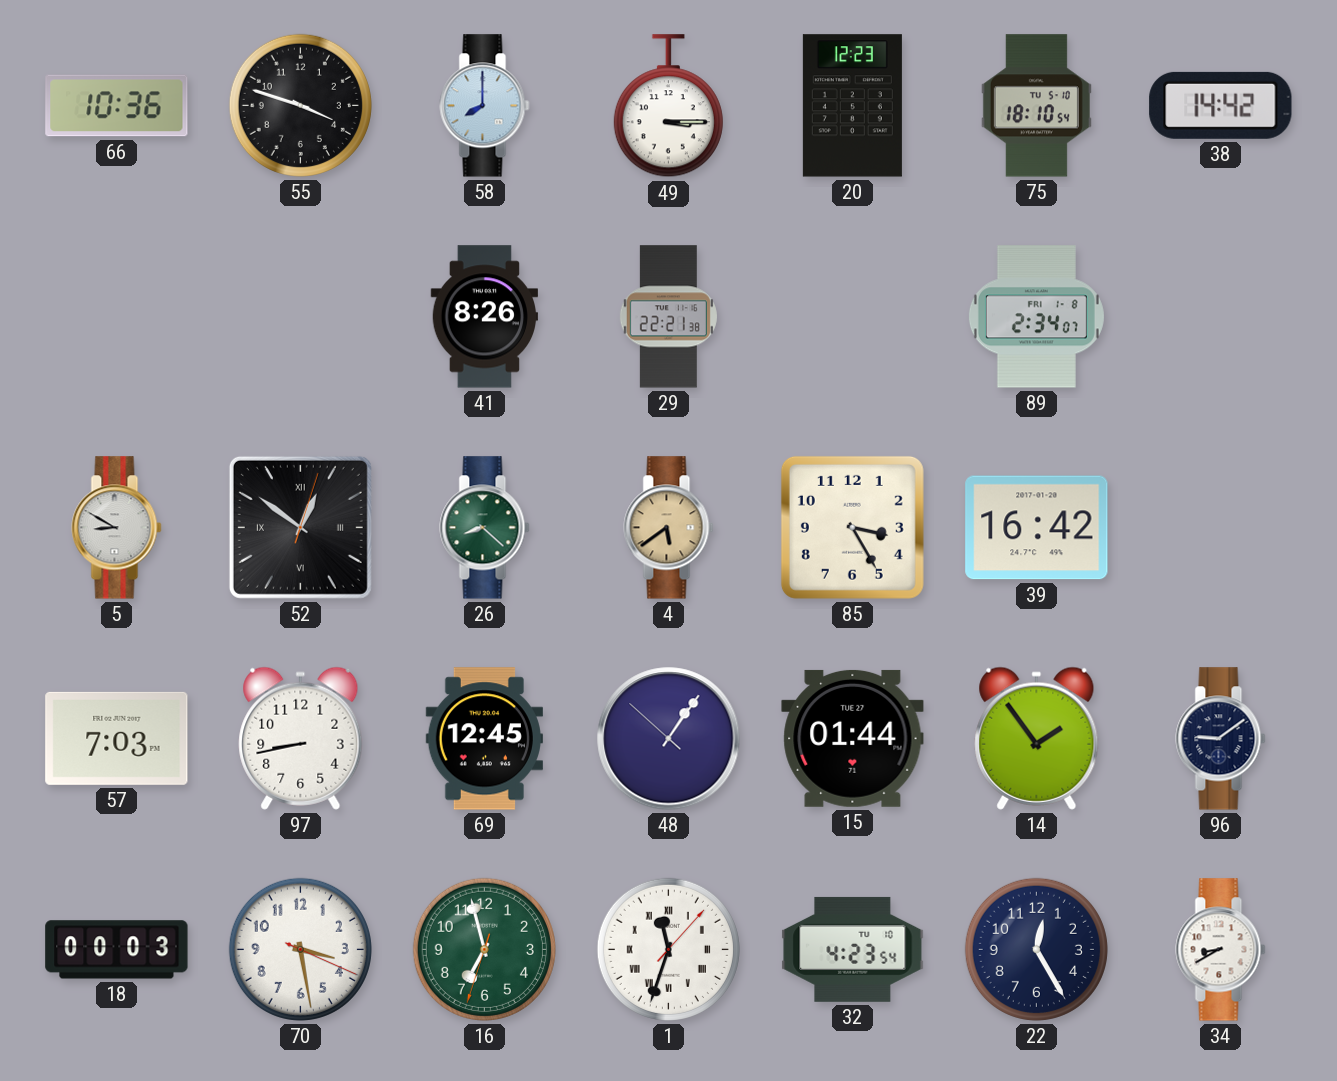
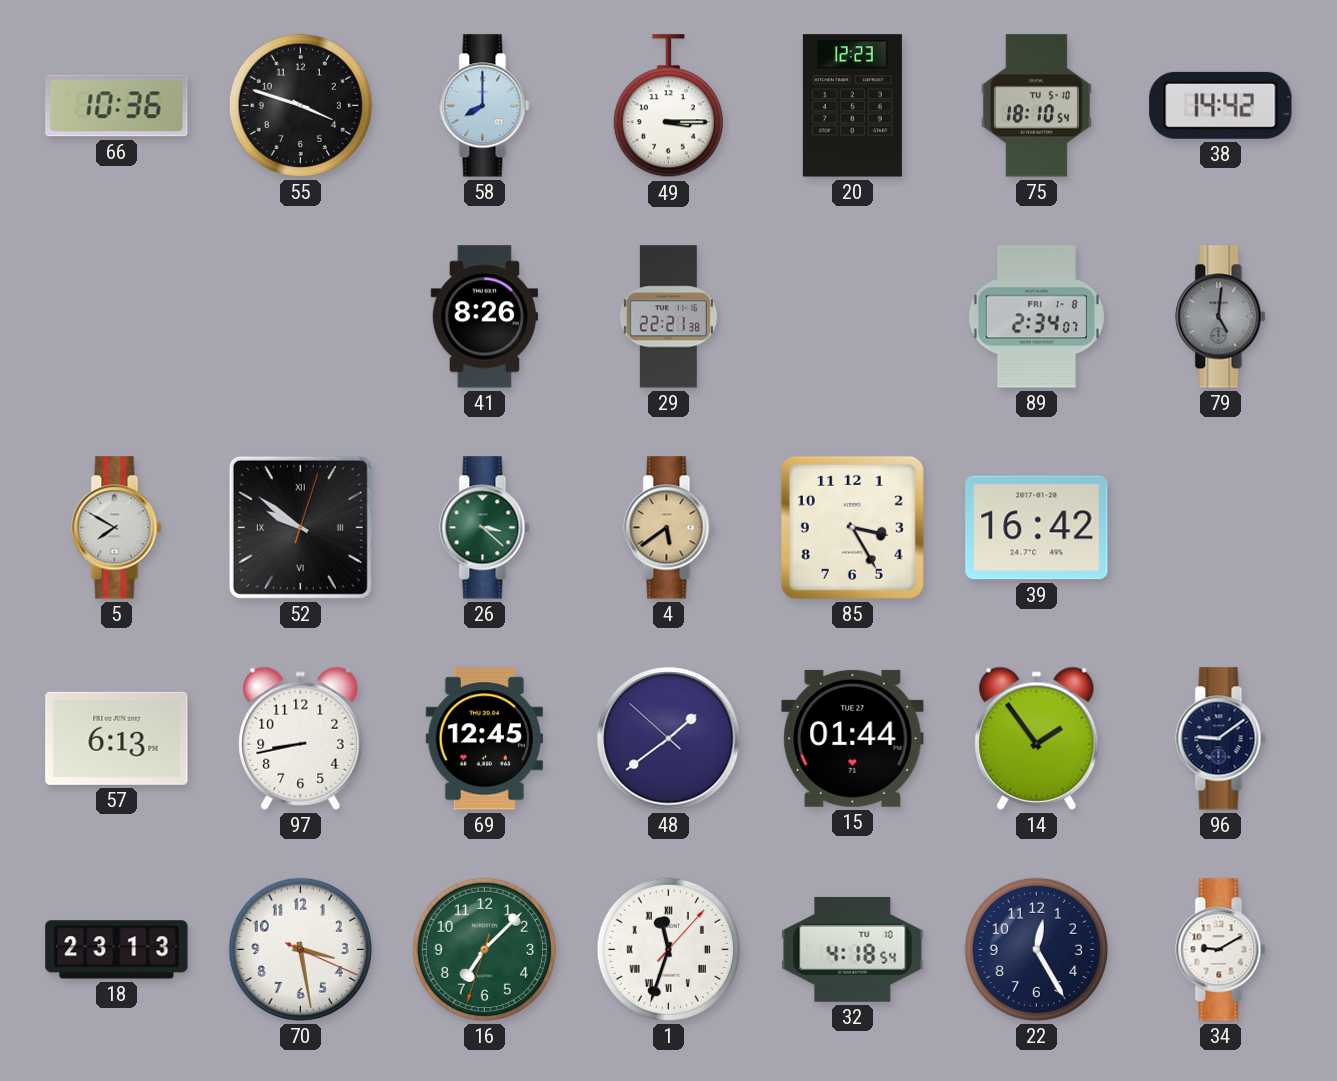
79: none -> 5:01 (1221, 317)
5: 8:50 -> 7:50 (117, 528)
52: 12:51 -> 9:51 (300, 527)
26: 8:22 -> 3:22 (485, 528)
57: 7:03 -> 6:13 (117, 738)
48: 1:05 -> 1:38 (669, 739)
18: 00:03 -> 23:13 (117, 950)
16: 6:57 -> 7:07 (484, 949)
32: 4:23 -> 4:18 (853, 949)
34: 8:40 -> 9:10 (1221, 950)
